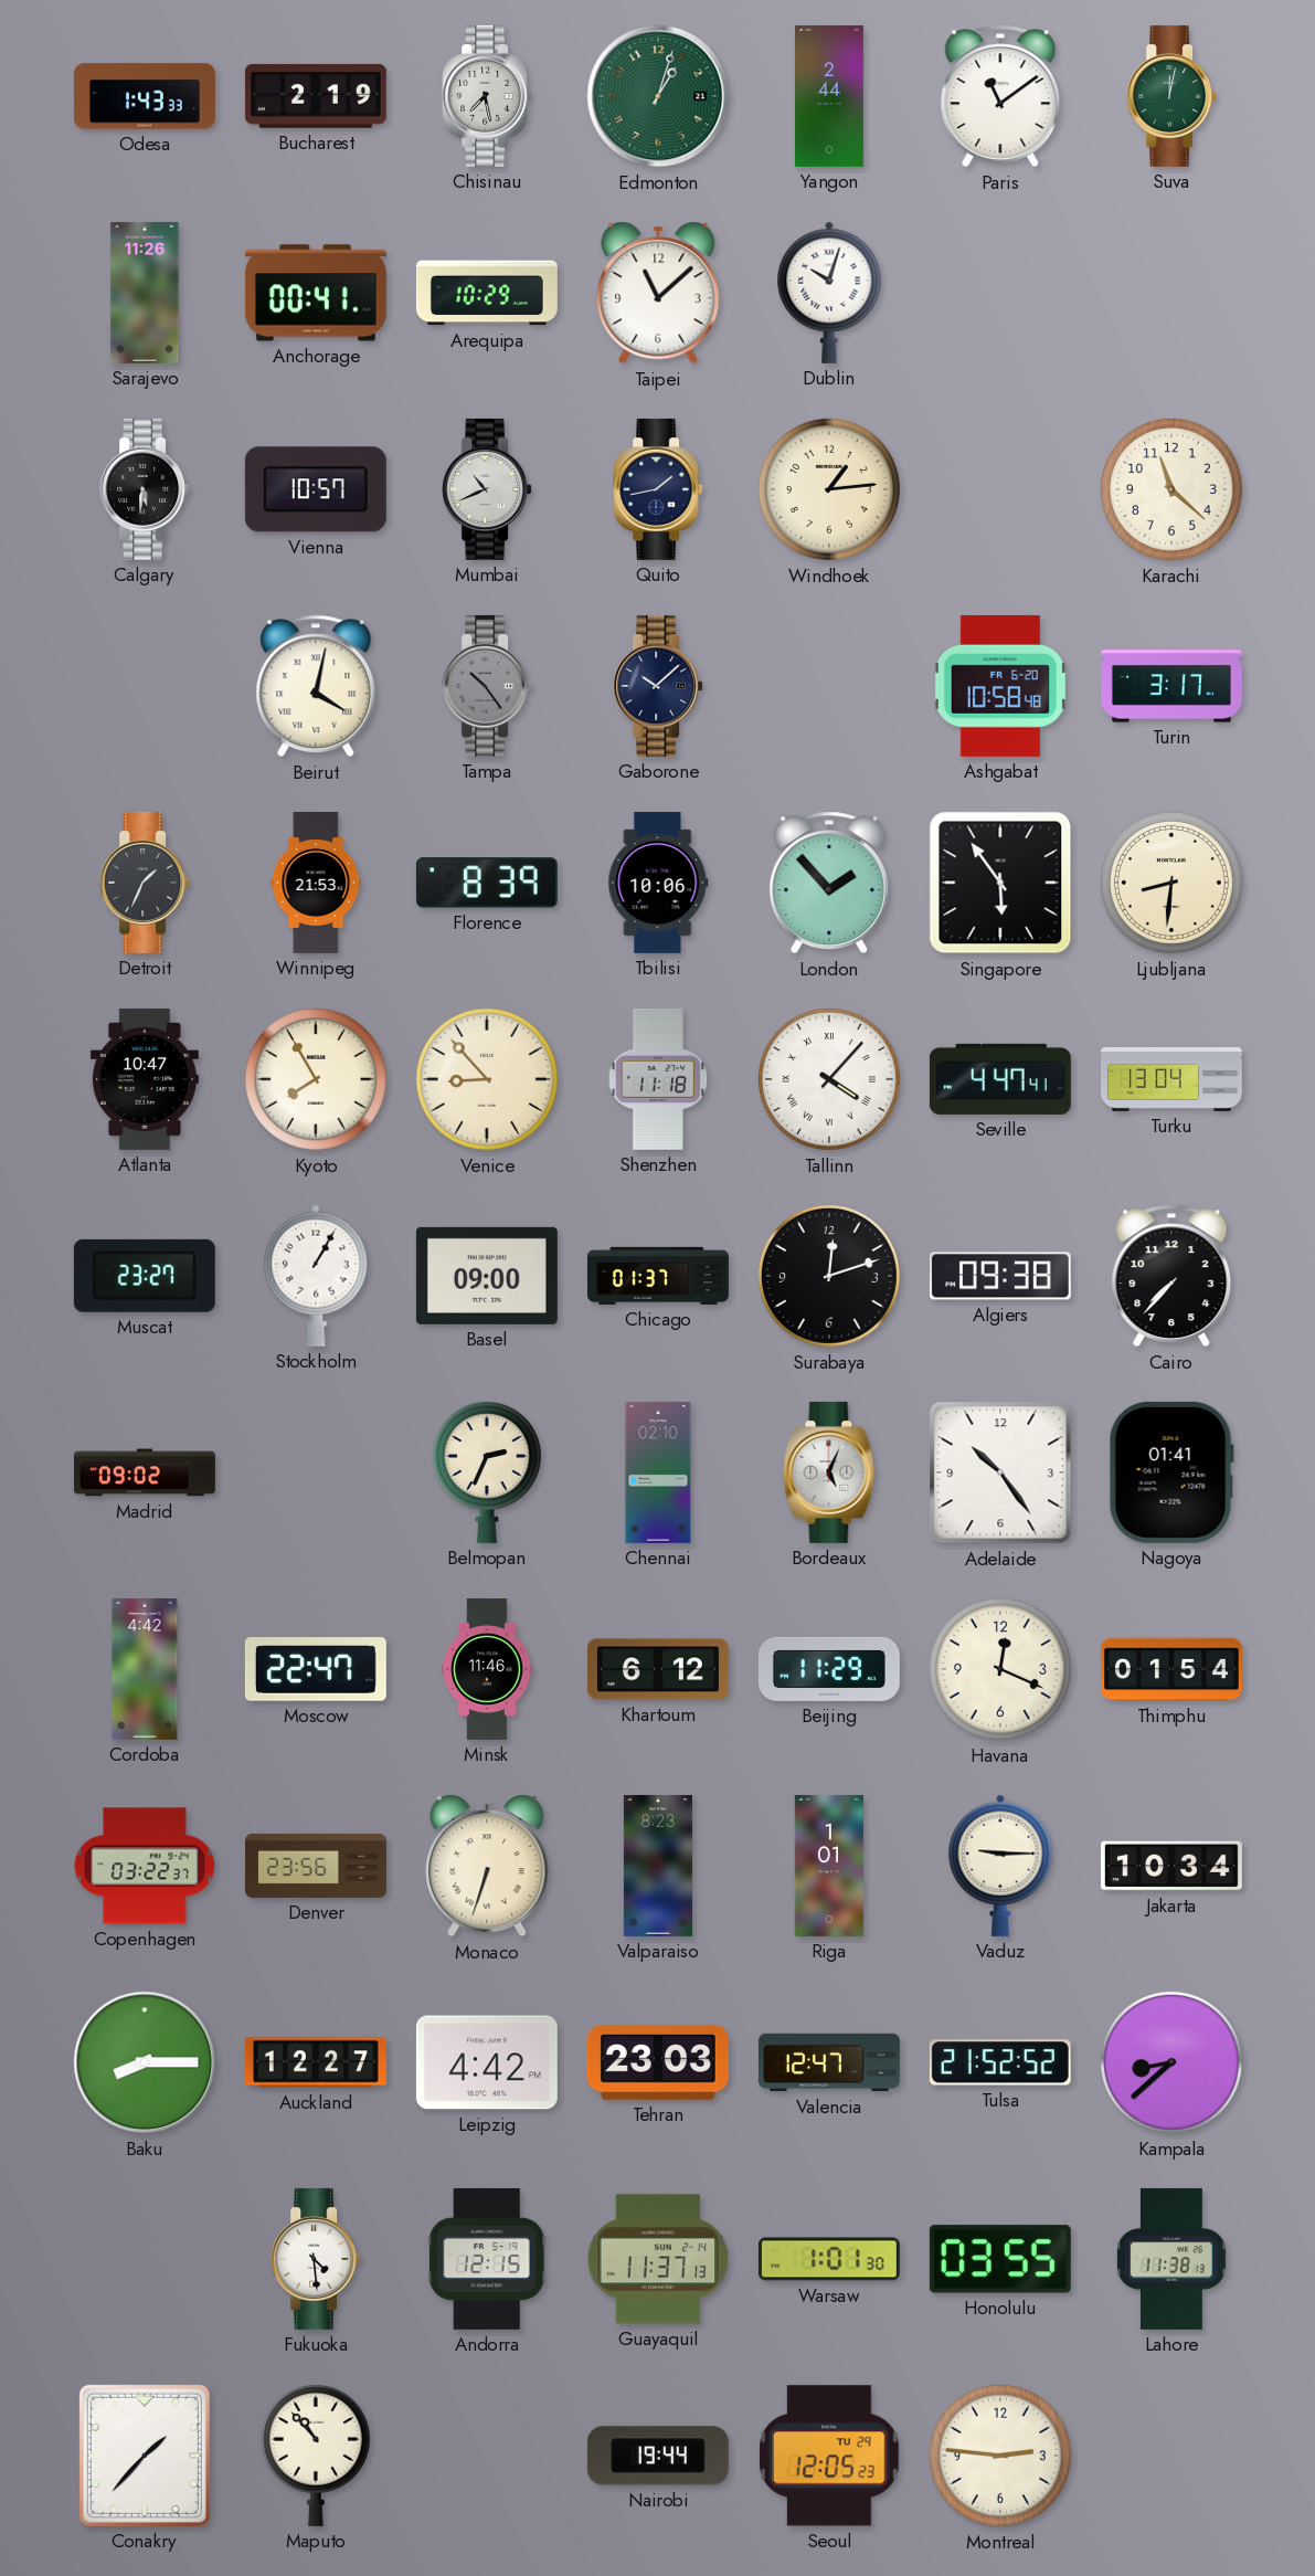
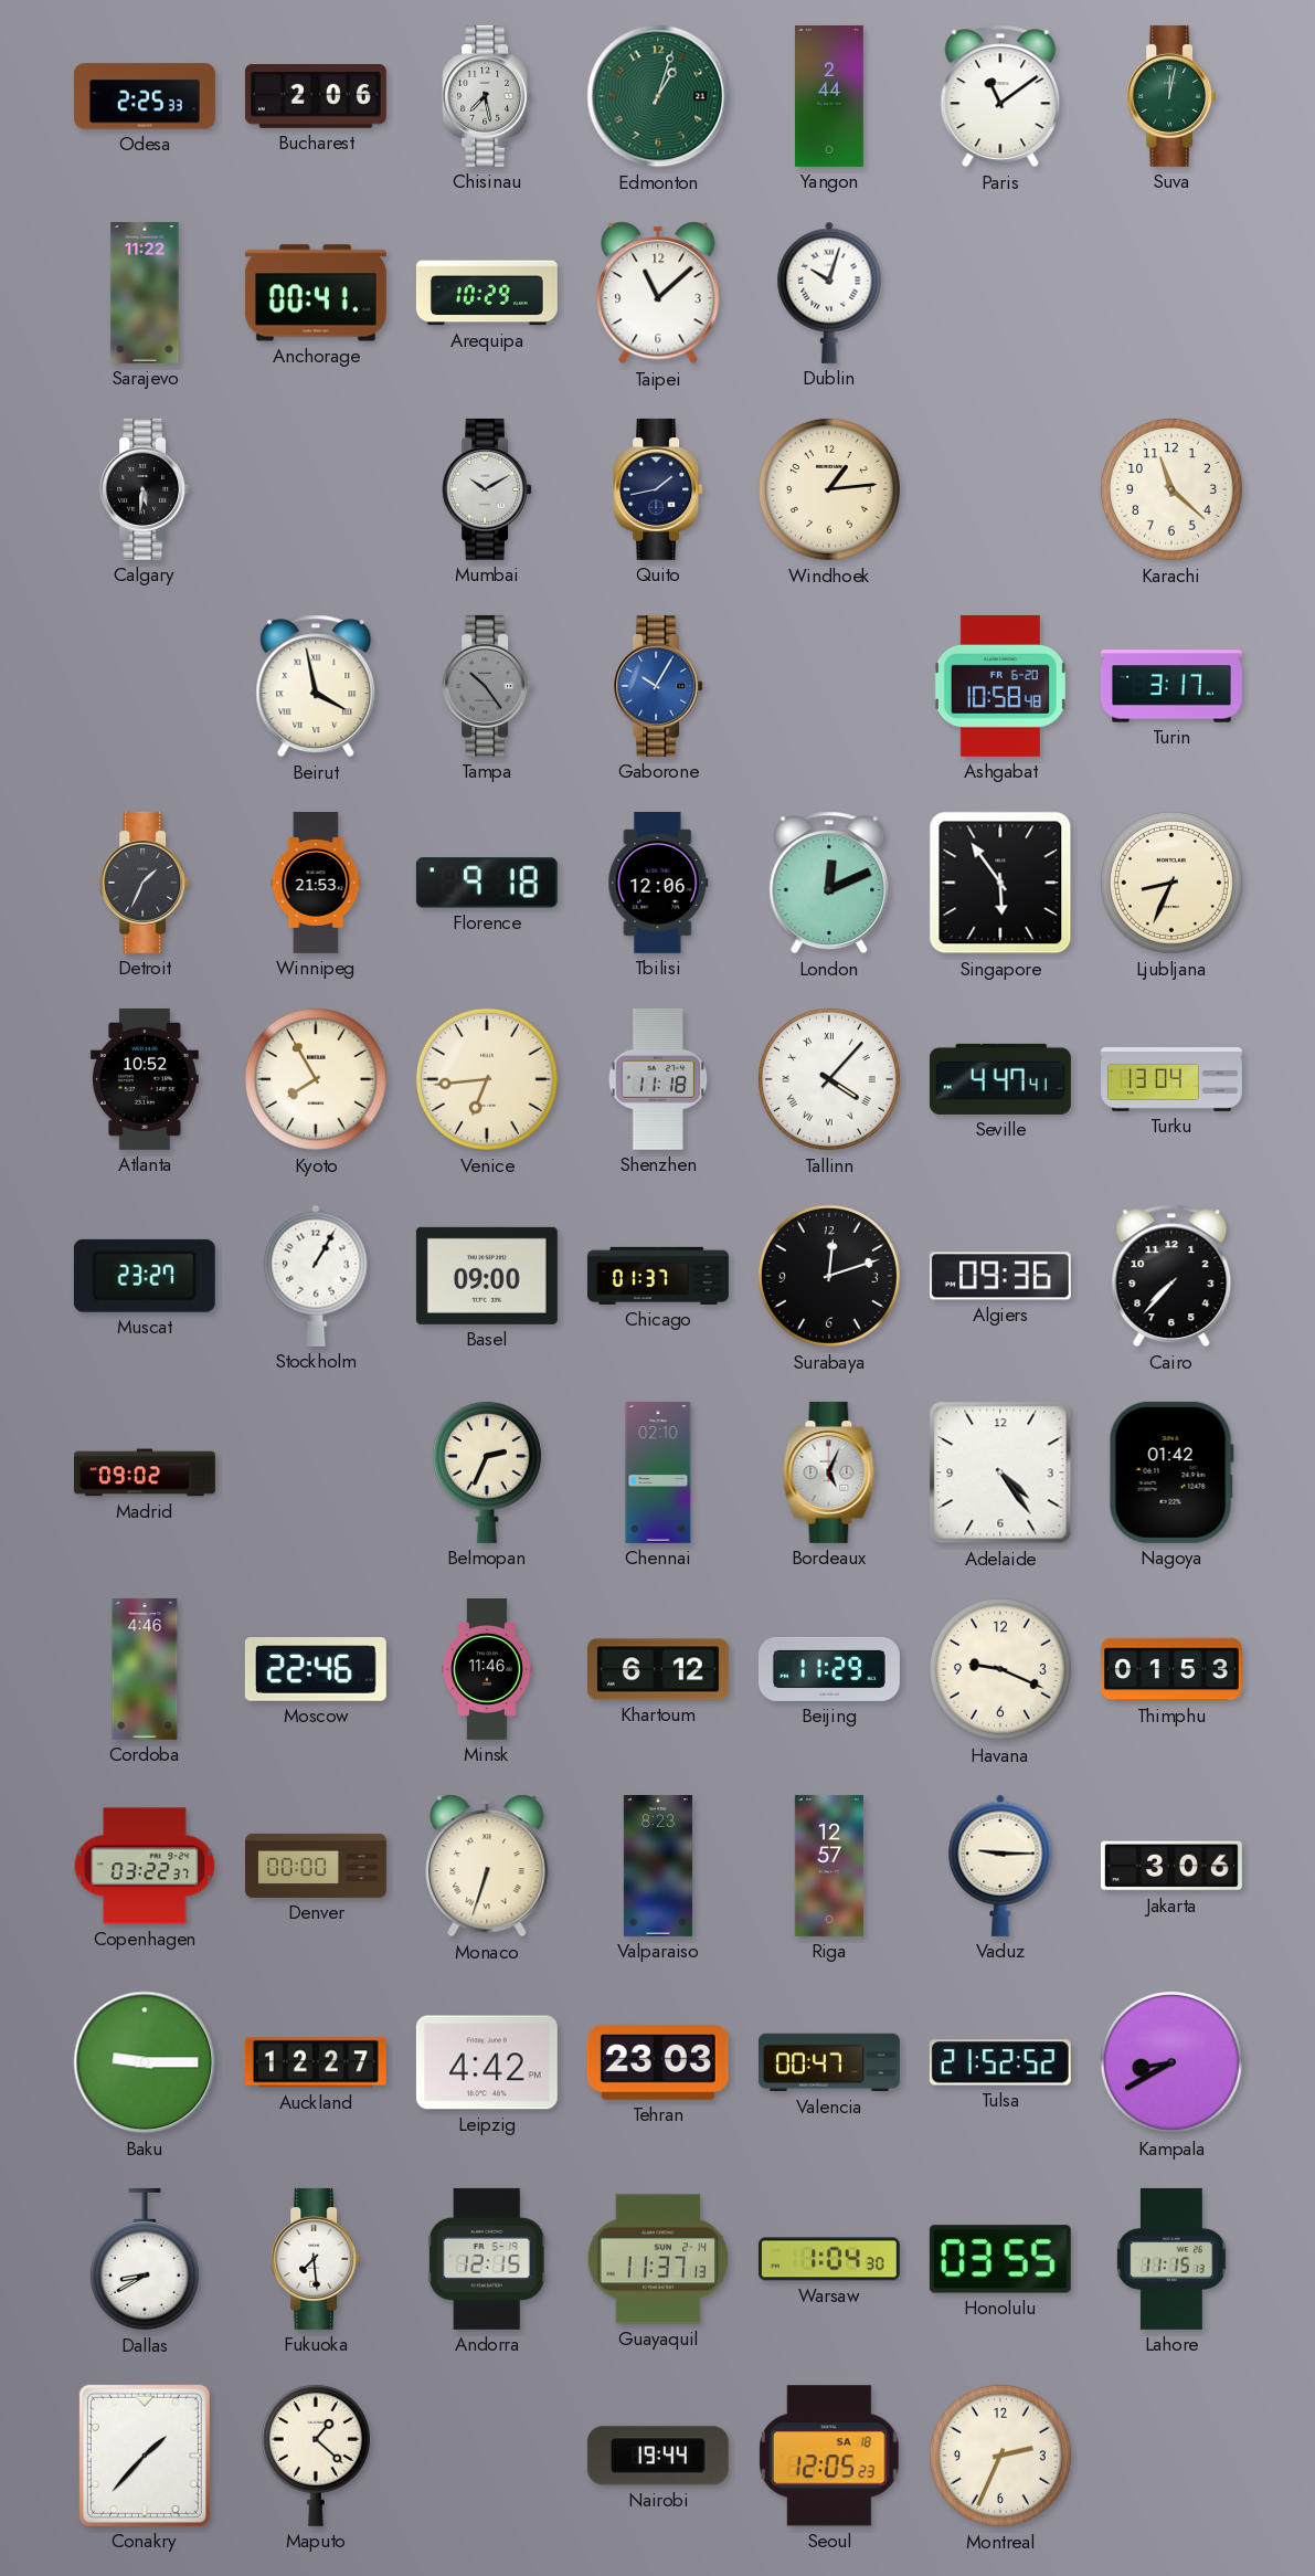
Odesa: 1:43 -> 2:25 (145, 96)
Bucharest: 2:19 -> 2:06 (316, 96)
Sarajevo: 11:26 -> 11:22 (145, 293)
Vienna: 10:57 -> none (316, 489)
Mumbai: 10:41 -> 10:10 (487, 489)
Beirut: 4:02 -> 3:58 (316, 686)
Gaborone: 10:08 -> 10:05 (658, 686)
Gaborone dial: navy -> blue (658, 686)
Florence: 8:39 -> 9:18 (487, 883)
Tbilisi: 10:06 -> 12:06 (658, 883)
London: 1:53 -> 12:11 (829, 883)
Ljubljana: 8:31 -> 8:34 (1171, 883)
Atlanta: 10:47 -> 10:52 (145, 1079)
Venice: 8:53 -> 6:44 (487, 1079)
Algiers: 09:38 -> 09:36 (1000, 1276)
Adelaide: 10:24 -> 4:24 (1000, 1472)
Nagoya: 01:41 -> 01:42 (1171, 1472)
Cordoba: 4:42 -> 4:46 (145, 1669)
Moscow: 22:47 -> 22:46 (316, 1669)
Havana: 12:19 -> 9:19 (1000, 1669)
Thimphu: 01:54 -> 01:53 (1171, 1669)
Denver: 23:56 -> 00:00 (317, 1866)
Riga: 1:01 -> 12:57 (829, 1866)
Jakarta: 10:34 -> 3:06 (1171, 1866)
Baku: 8:15 -> 9:15 (145, 2062)
Valencia: 12:47 -> 00:47 (829, 2062)
Kampala: 8:38 -> 8:40 (1171, 2062)
Dallas: none -> 8:40 (145, 2259)
Fukuoka: 4:29 -> 7:29 (316, 2259)
Warsaw: 1:01 -> 1:04 (829, 2259)
Lahore: 11:38 -> 11:15 (1171, 2259)
Maputo: 10:53 -> 1:22 (316, 2454)
Seoul date: TU 29 -> SA 18 (829, 2456)
Montreal: 2:46 -> 2:34 (1000, 2456)
